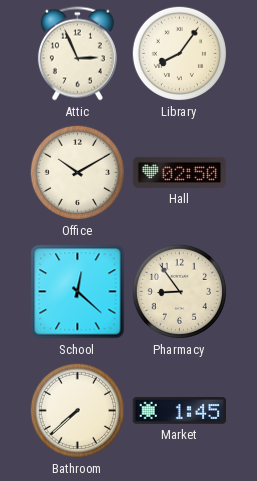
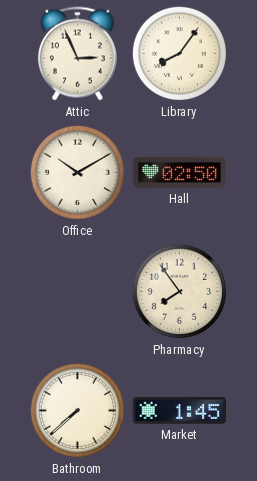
School: 12:22 -> none (78, 292)
Pharmacy: 8:54 -> 7:54 (179, 291)
